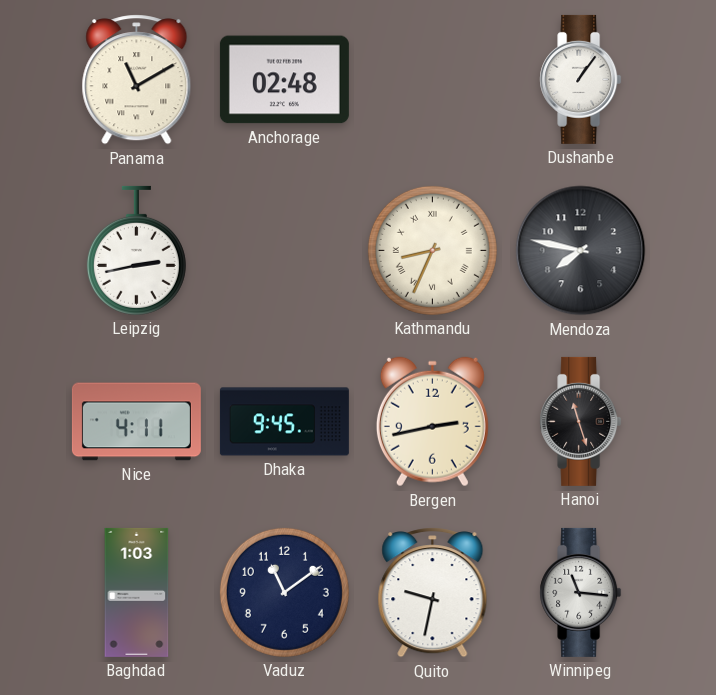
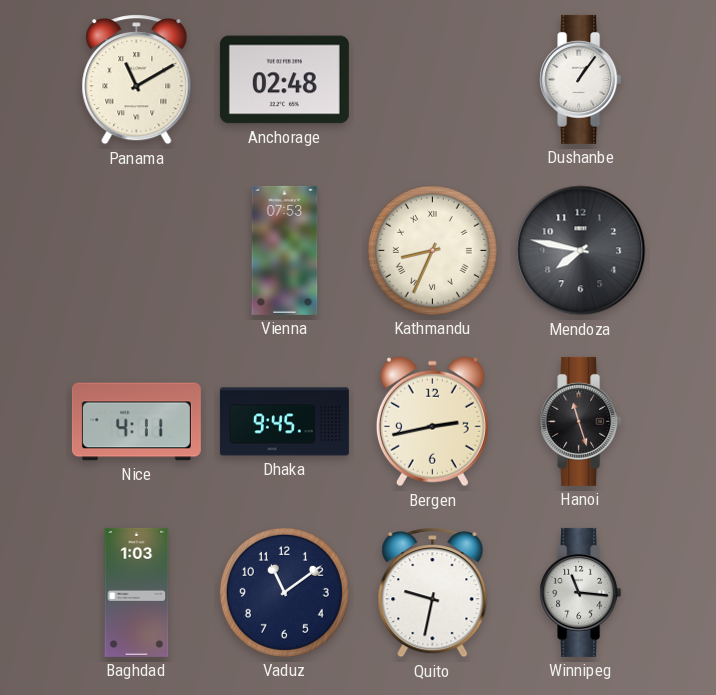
Leipzig: 2:43 -> none (136, 250)
Vienna: none -> 07:53 (285, 250)
